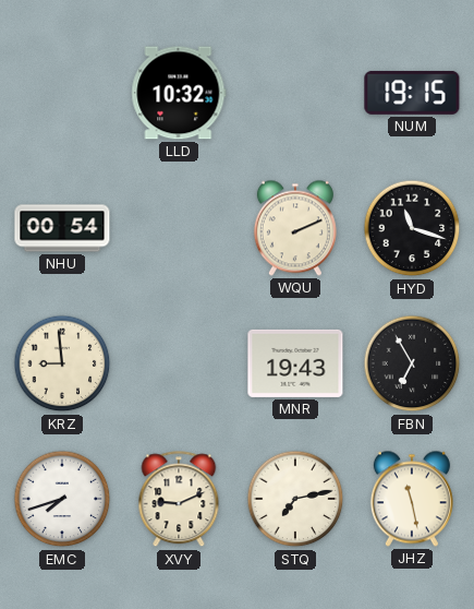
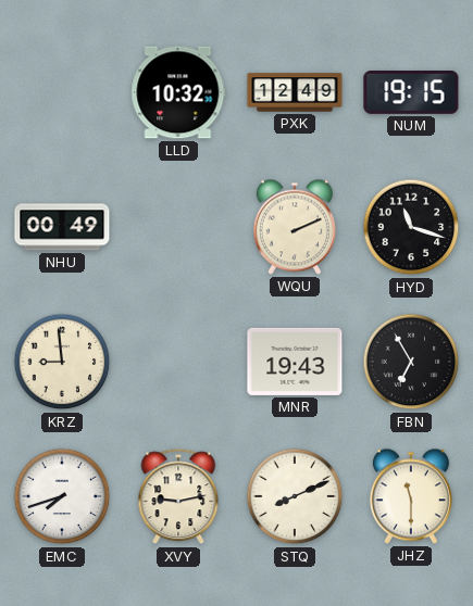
PXK: none -> 12:49 (295, 92)
NHU: 00:54 -> 00:49 (62, 227)
XVY: 9:11 -> 9:13 (178, 497)
STQ: 7:13 -> 8:11 (295, 496)
JHZ: 11:28 -> 11:30 (411, 496)
